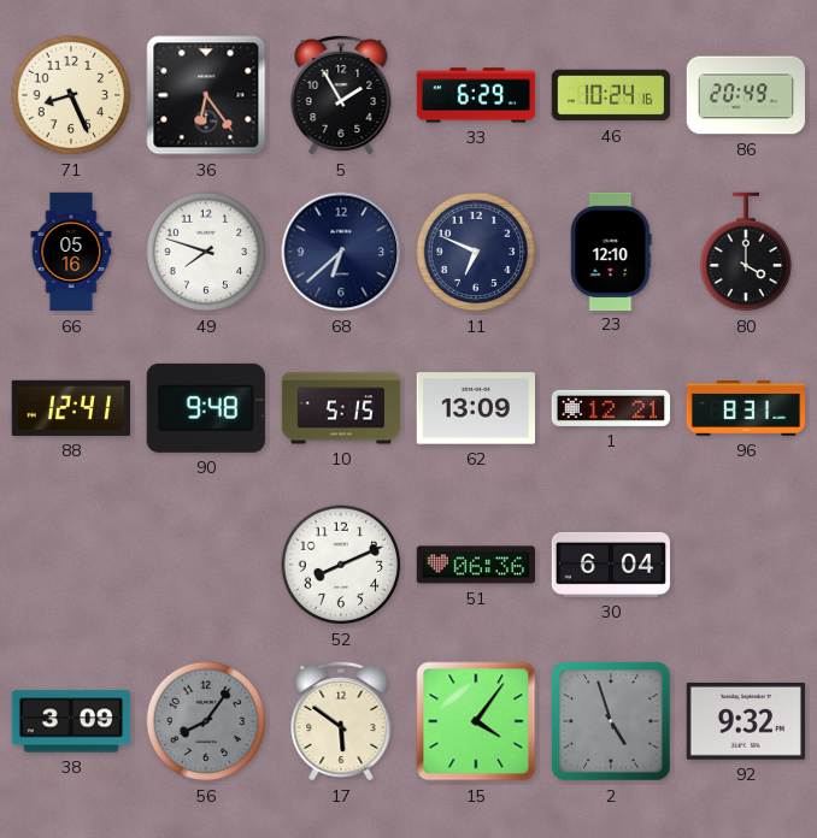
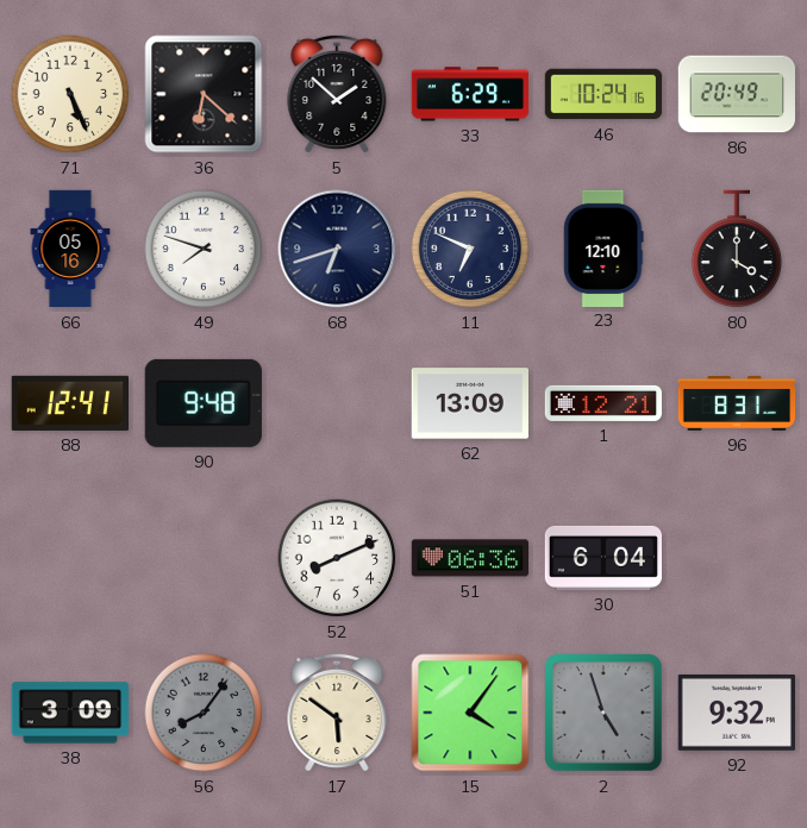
71: 8:26 -> 5:26 (70, 94)
36: 6:24 -> 6:22 (204, 94)
5: 1:55 -> 1:52 (337, 94)
68: 6:38 -> 6:42 (337, 249)
10: 5:15 -> none (341, 408)
